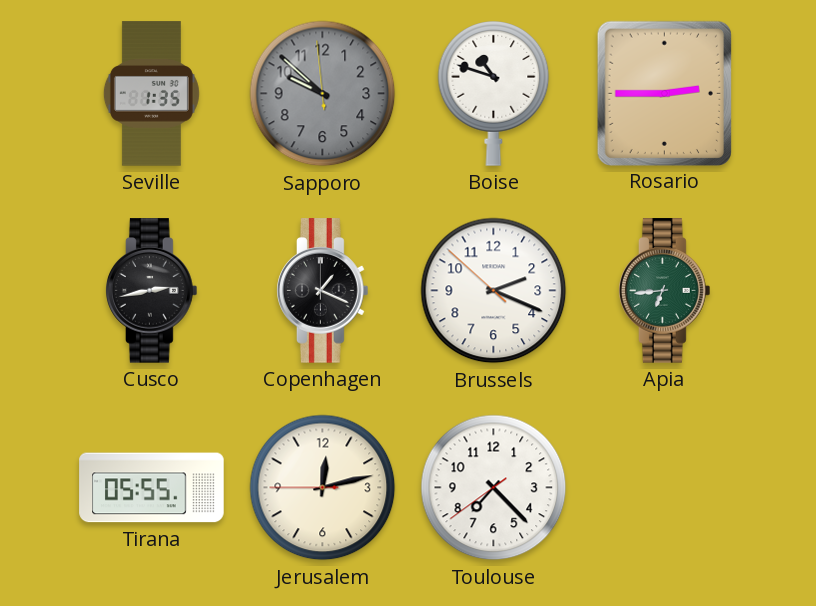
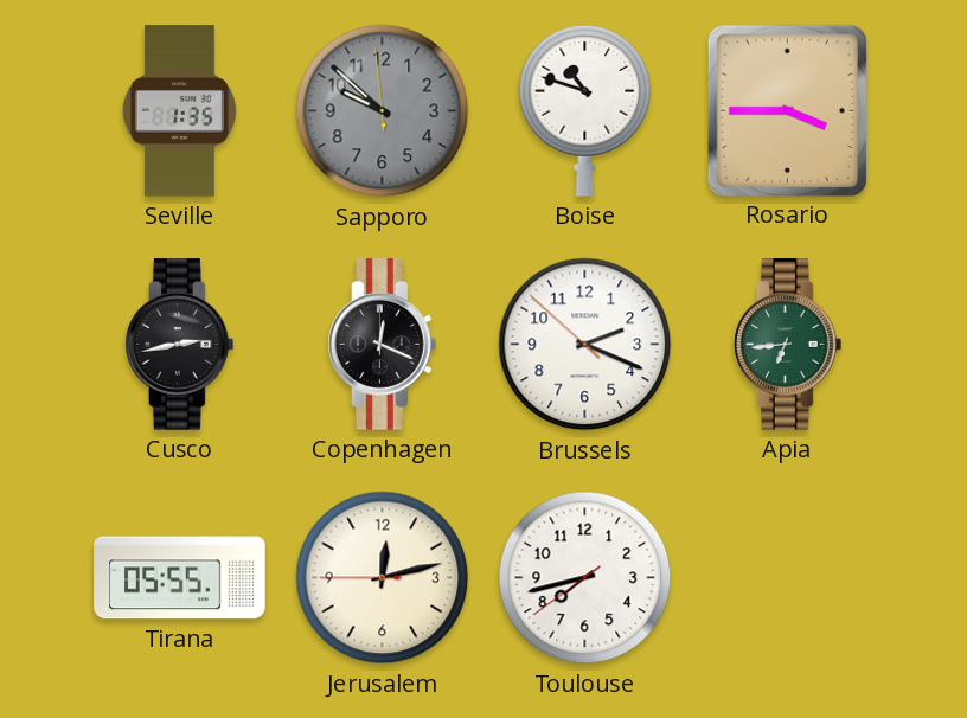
Rosario: 2:45 -> 3:45 (787, 110)
Copenhagen: 1:19 -> 12:19 (383, 345)
Toulouse: 7:22 -> 7:42 (585, 578)
